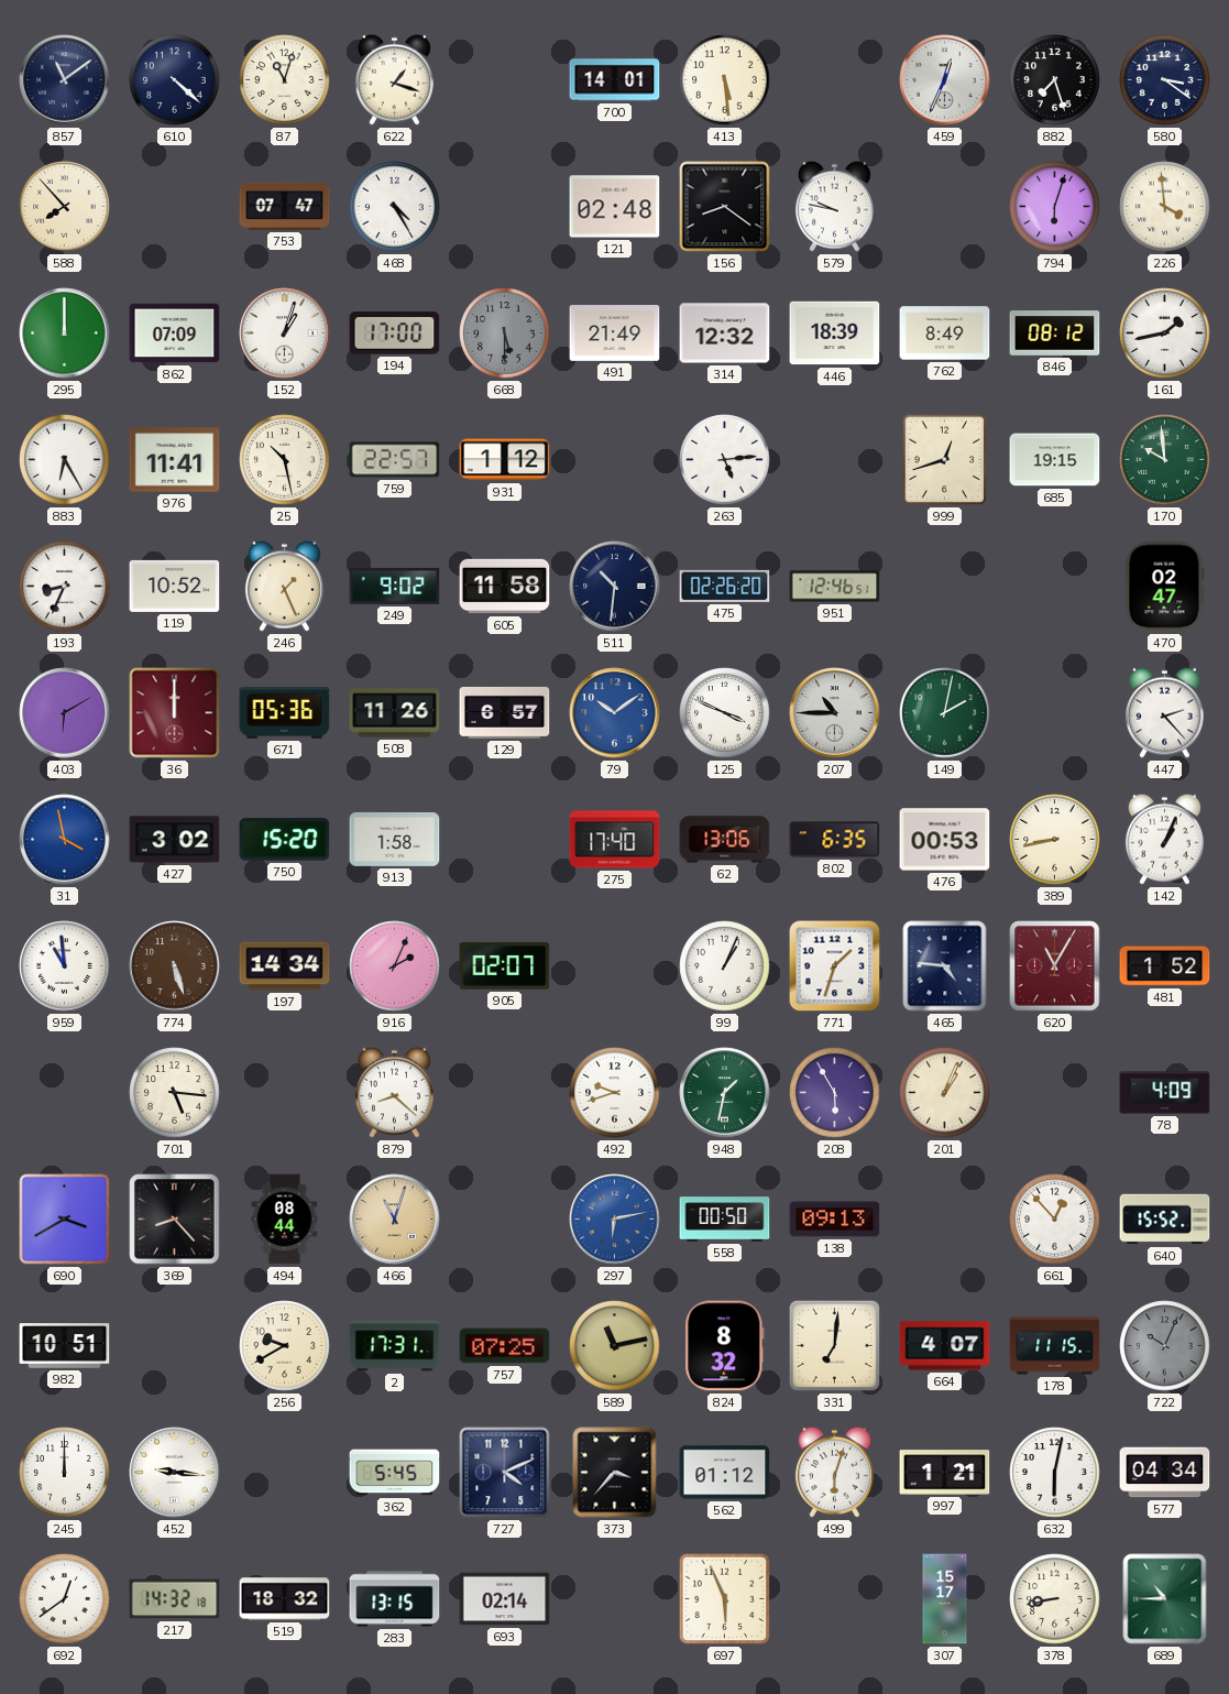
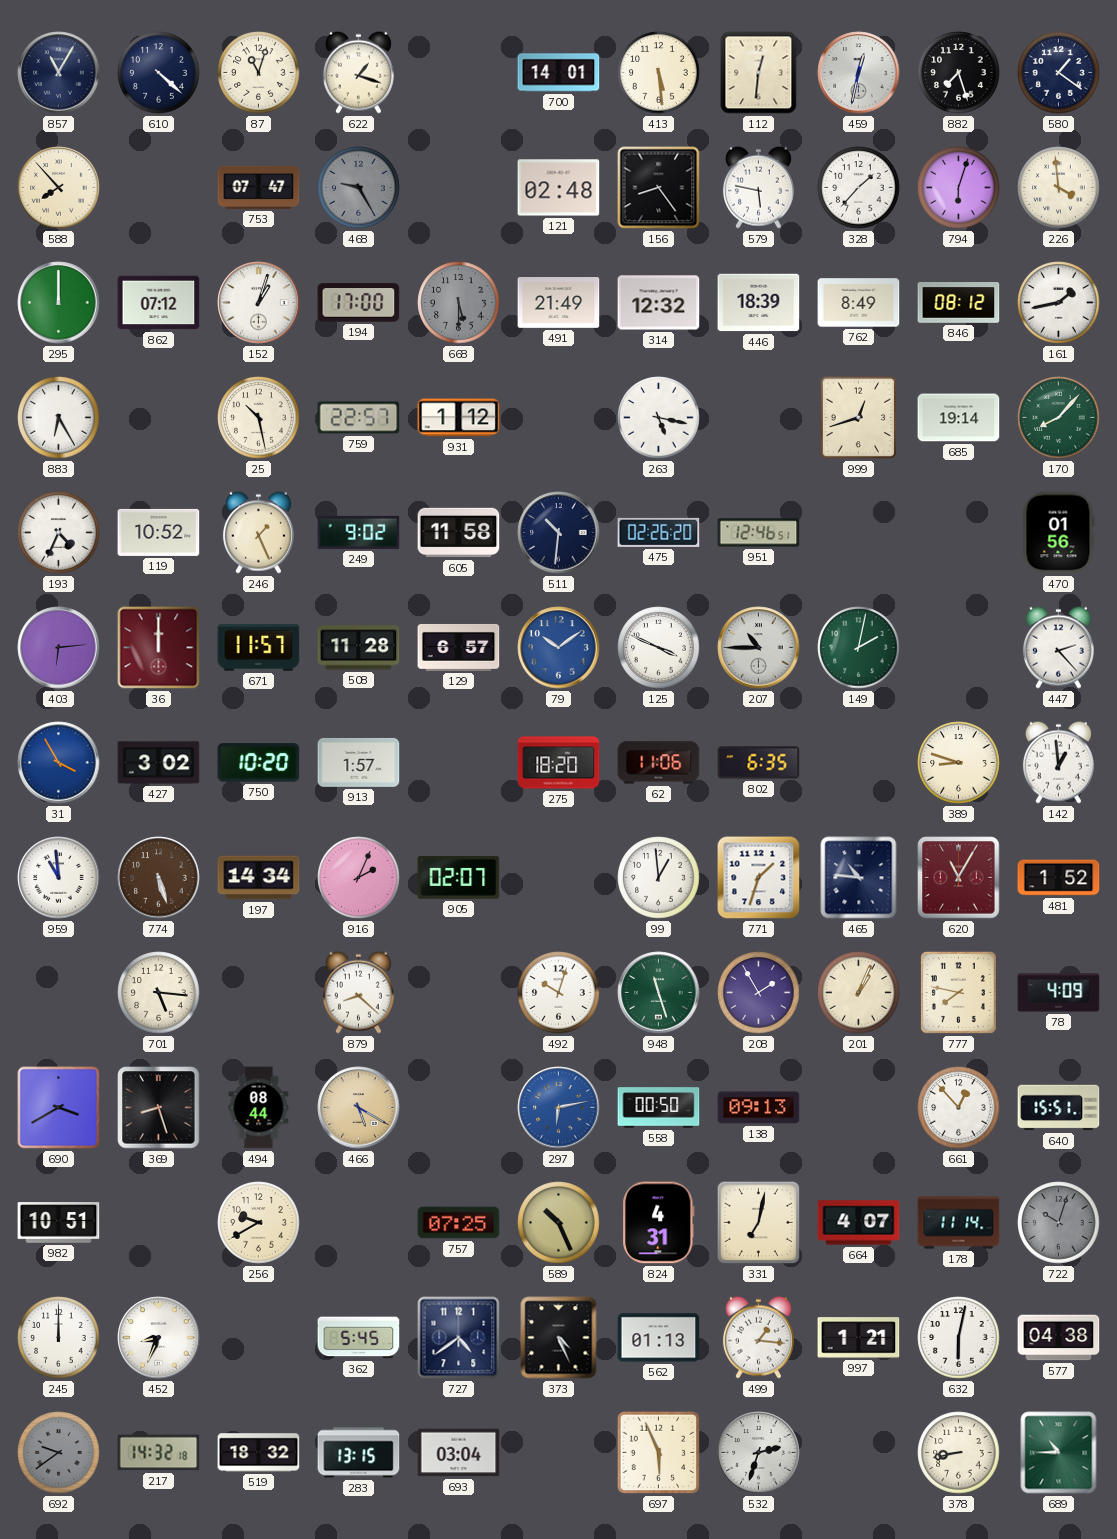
857: 11:09 -> 11:05 (59, 73)
112: none -> 12:31 (759, 73)
459: 12:34 -> 12:32 (859, 73)
580: 3:21 -> 1:21 (1059, 73)
468: 4:25 -> 9:25 (359, 188)
468 dial: white -> grey (359, 188)
156: 8:21 -> 8:24 (659, 188)
579: 9:47 -> 5:47 (758, 187)
328: none -> 1:37 (859, 188)
862: 07:09 -> 07:12 (159, 303)
976: 11:41 -> none (175, 460)
263: 5:14 -> 5:17 (659, 418)
685: 19:15 -> 19:14 (959, 418)
170: 9:59 -> 8:07 (1059, 418)
193: 8:34 -> 4:34 (59, 533)
470: 02:47 -> 01:56 (1059, 533)
403: 6:10 -> 6:14 (59, 648)
671: 05:36 -> 11:57 (259, 648)
508: 11:26 -> 11:28 (359, 648)
31: 3:58 -> 3:55 (59, 763)
750: 15:20 -> 10:20 (259, 763)
913: 1:58 -> 1:57 (359, 762)
275: 17:40 -> 18:20 (559, 763)
62: 13:06 -> 11:06 (659, 763)
476: 00:53 -> none (945, 840)
389: 8:43 -> 8:48 (959, 763)
142: 1:04 -> 12:59 (1058, 762)
99: 1:04 -> 12:59 (659, 878)
465: 4:46 -> 10:46 (859, 878)
492: 9:42 -> 10:03 (559, 993)
948: 1:32 -> 11:27 (659, 993)
208: 5:55 -> 1:55 (759, 993)
777: none -> 7:47 (958, 992)
369: 8:23 -> 8:27 (159, 1108)
466: 11:03 -> 5:20 (359, 1108)
640: 15:52 -> 15:51 (1059, 1108)
2: 17:31 -> none (395, 1346)
589: 11:13 -> 10:26 (559, 1223)
824: 8:32 -> 4:31 (659, 1223)
331: 7:01 -> 7:02 (759, 1223)
178: 11:15 -> 11:14 (959, 1223)
722: 10:04 -> 10:03 (1059, 1223)
452: 9:16 -> 8:34 (159, 1338)
727: 4:11 -> 4:39 (459, 1338)
373: 3:37 -> 4:26 (559, 1338)
562: 01:12 -> 01:13 (659, 1338)
499: 6:03 -> 1:16 (758, 1337)
577: 04:34 -> 04:38 (1059, 1338)
692: 12:39 -> 9:39 (59, 1453)
692 dial: white -> grey (59, 1453)
693: 02:14 -> 03:04 (459, 1453)
532: none -> 2:33 (759, 1453)
307: 15:17 -> none (945, 1599)
